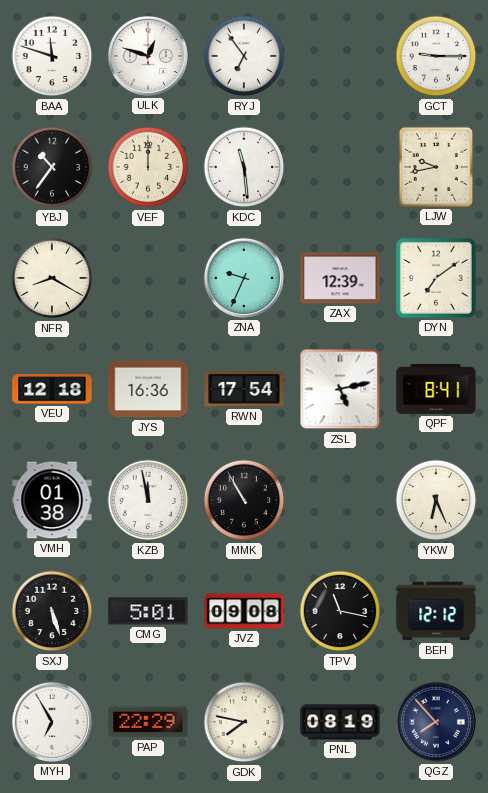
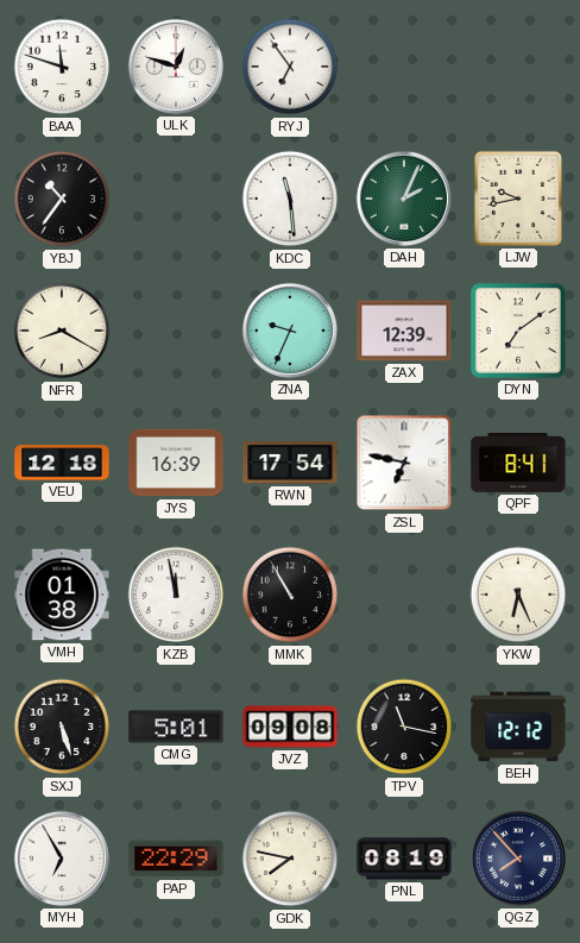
GCT: 9:15 -> none (436, 56)
VEF: 12:00 -> none (148, 167)
DAH: none -> 2:04 (404, 199)
JYS: 16:36 -> 16:39 (176, 463)
ZSL: 5:13 -> 6:47 (404, 463)
